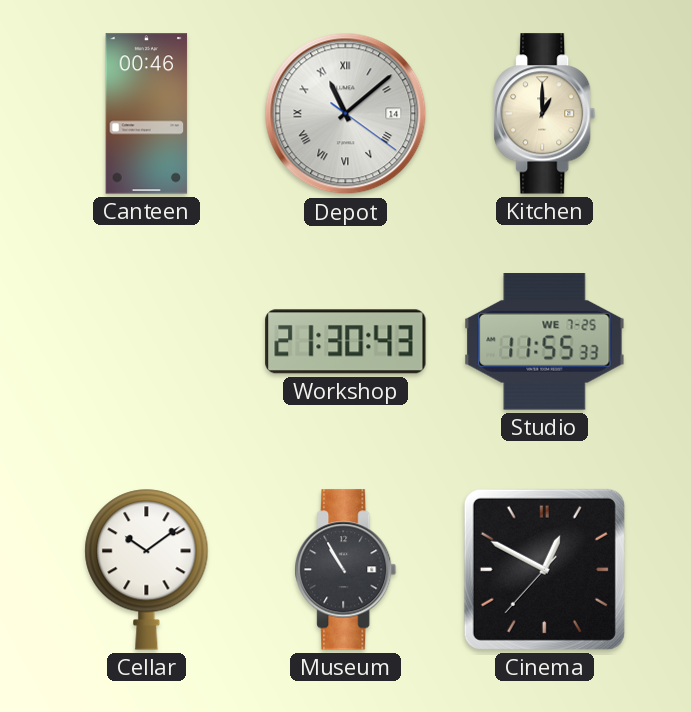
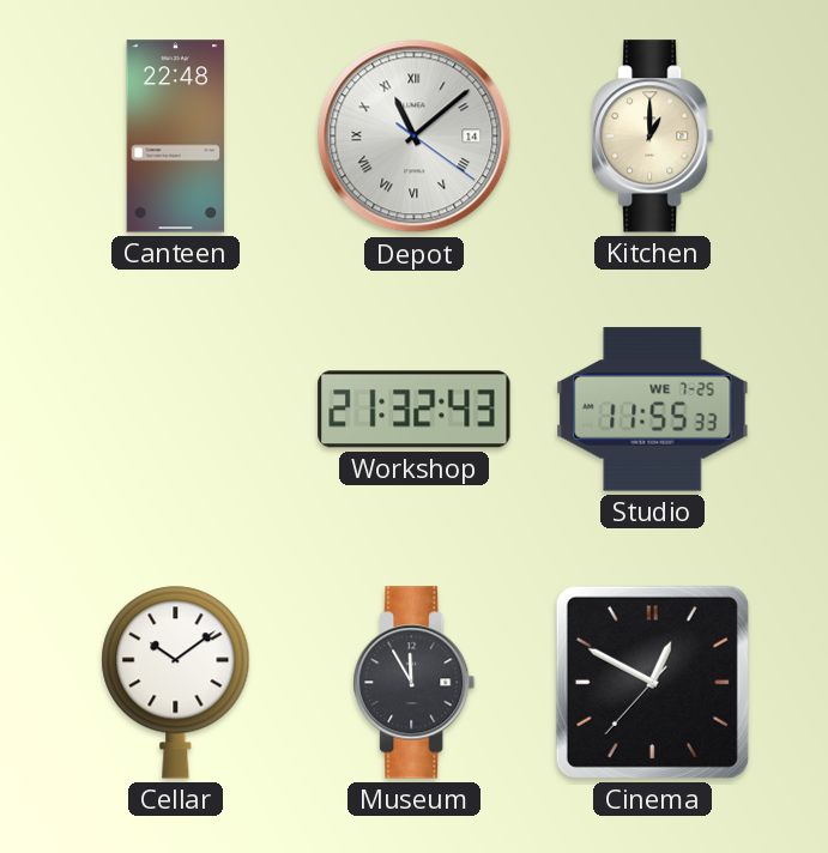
Canteen: 00:46 -> 22:48 (176, 137)
Workshop: 21:30 -> 21:32 (415, 410)
Museum: 10:55 -> 11:55 (415, 683)
